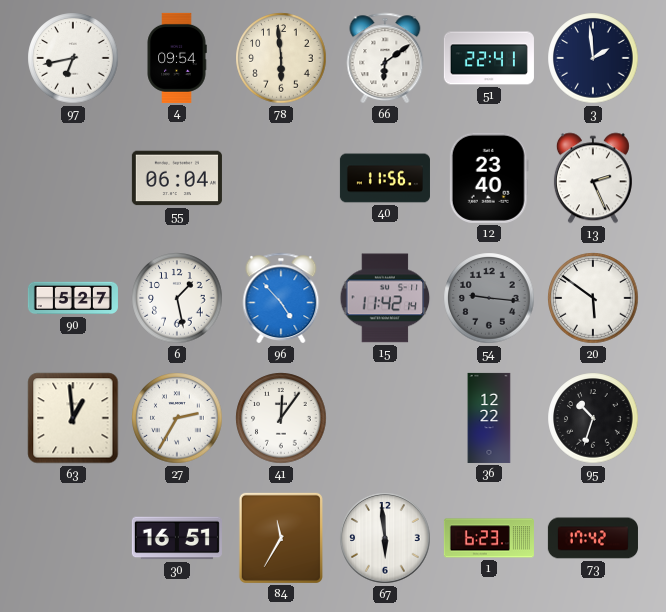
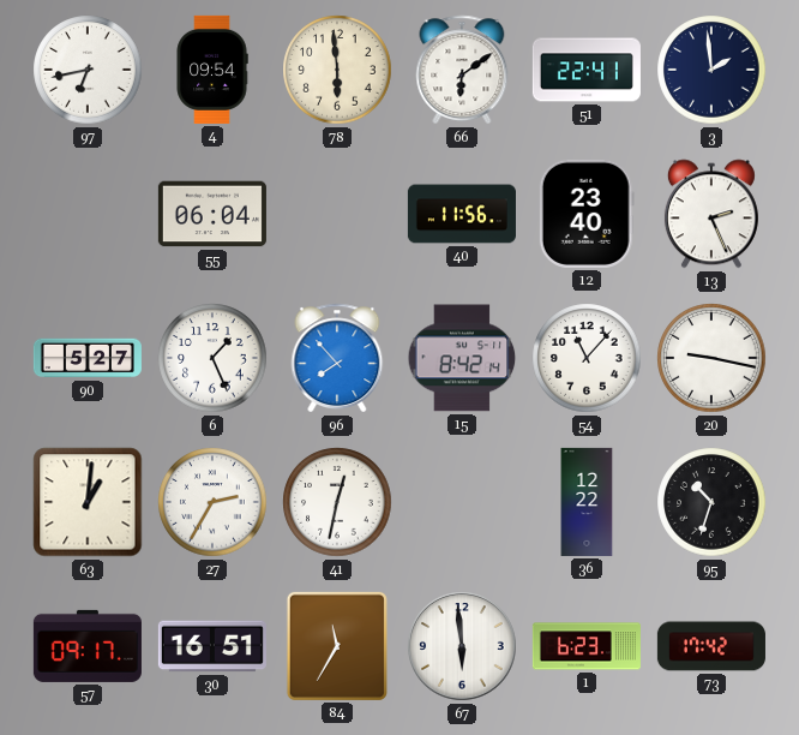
6: 1:28 -> 1:26 (212, 358)
96: 4:53 -> 7:53 (337, 358)
15: 11:42 -> 8:42 (462, 358)
54: 9:16 -> 11:07 (587, 358)
54 dial: grey -> white (587, 358)
20: 5:51 -> 9:17 (711, 358)
63: 12:59 -> 1:01 (88, 502)
41: 12:06 -> 12:32 (337, 502)
57: none -> 09:17 (88, 646)
